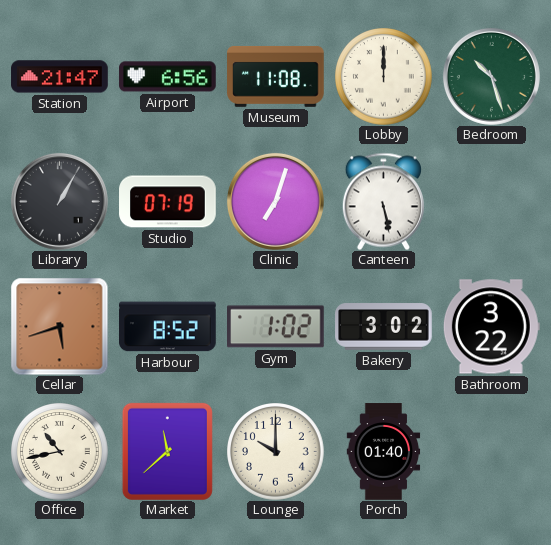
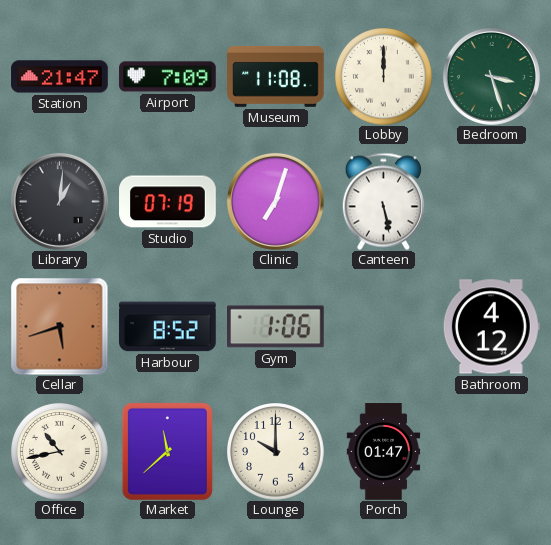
Airport: 6:56 -> 7:09 (168, 77)
Bedroom: 10:27 -> 3:27 (491, 76)
Library: 1:05 -> 1:01 (59, 201)
Gym: 1:02 -> 1:06 (276, 327)
Bakery: 3:02 -> none (384, 327)
Bathroom: 3:22 -> 4:12 (491, 327)
Porch: 01:40 -> 01:47 (384, 452)
